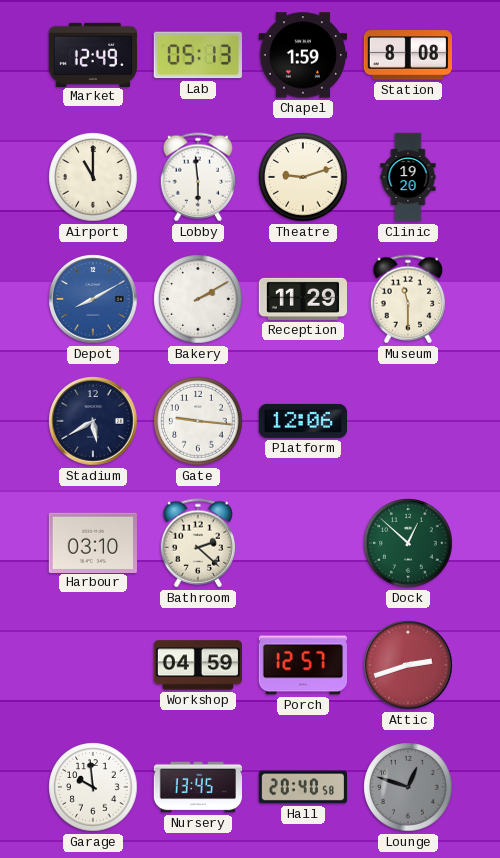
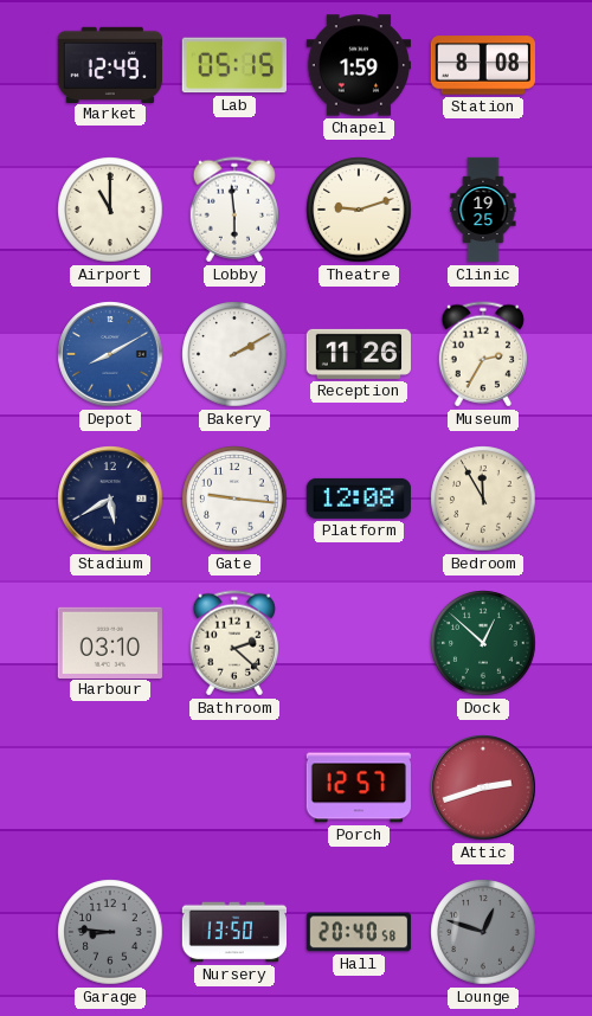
Lab: 05:13 -> 05:15 (234, 65)
Clinic: 19:20 -> 19:25 (483, 210)
Reception: 11:29 -> 11:26 (358, 354)
Museum: 11:30 -> 2:35 (482, 354)
Platform: 12:06 -> 12:08 (358, 499)
Bedroom: none -> 11:55 (483, 499)
Workshop: 04:59 -> none (197, 665)
Garage: 9:59 -> 8:46 (110, 932)
Garage dial: white -> grey (110, 932)
Nursery: 13:45 -> 13:50 (234, 932)
